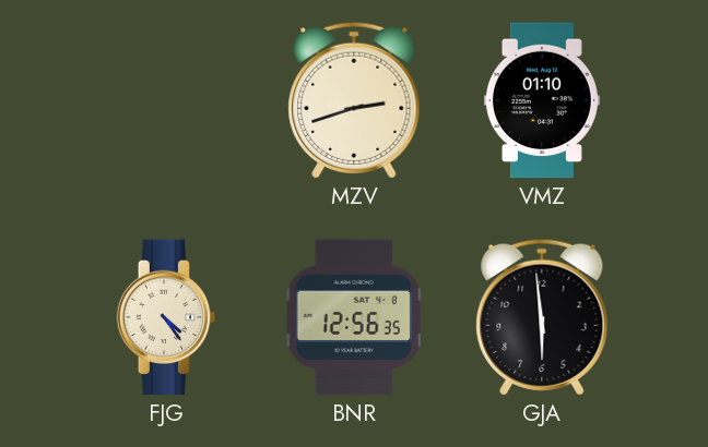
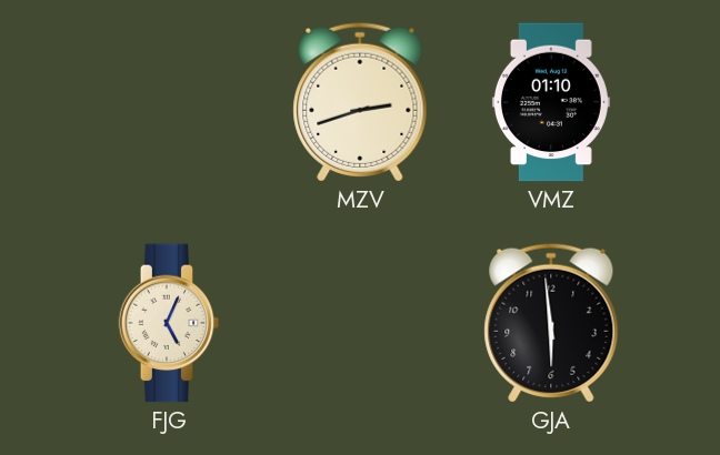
FJG: 4:24 -> 5:04 (169, 323)
BNR: 12:56 -> none (354, 317)
